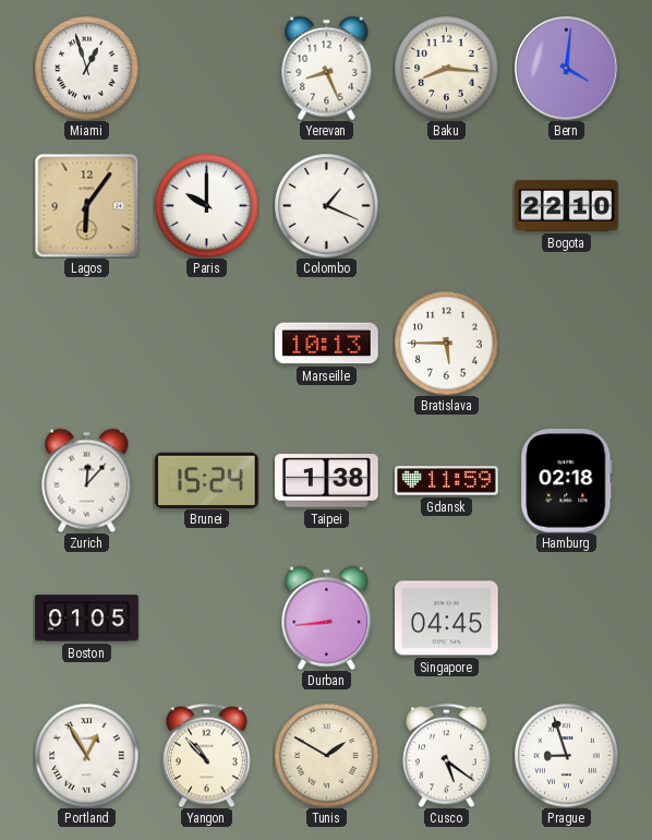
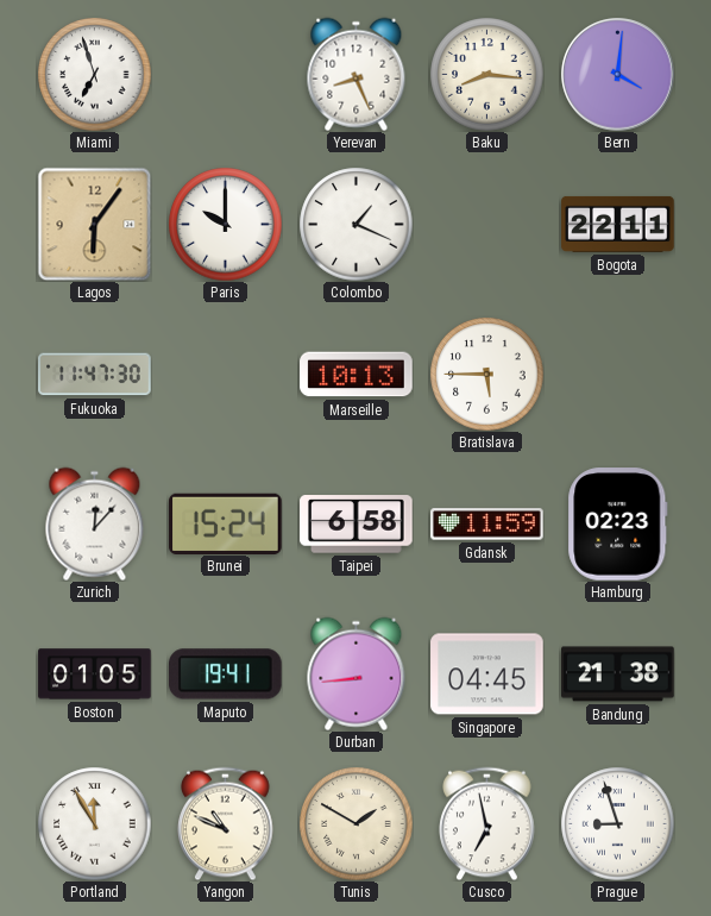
Miami: 12:57 -> 6:57 (94, 74)
Bogota: 22:10 -> 22:11 (618, 224)
Fukuoka: none -> 11:47 (95, 375)
Taipei: 1:38 -> 6:58 (357, 525)
Hamburg: 02:18 -> 02:23 (618, 525)
Maputo: none -> 19:41 (226, 675)
Bandung: none -> 21:38 (618, 675)
Portland: 12:55 -> 11:55 (94, 823)
Yangon: 10:53 -> 10:49 (226, 823)
Cusco: 5:21 -> 6:58 (487, 823)
